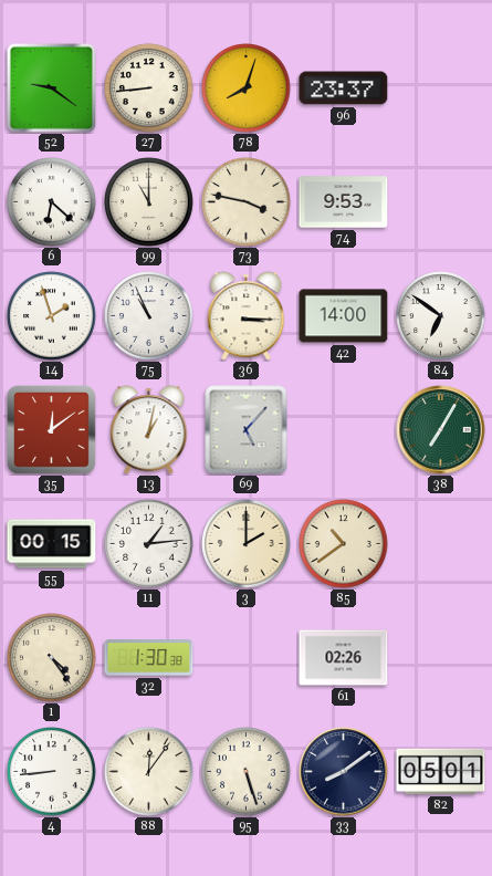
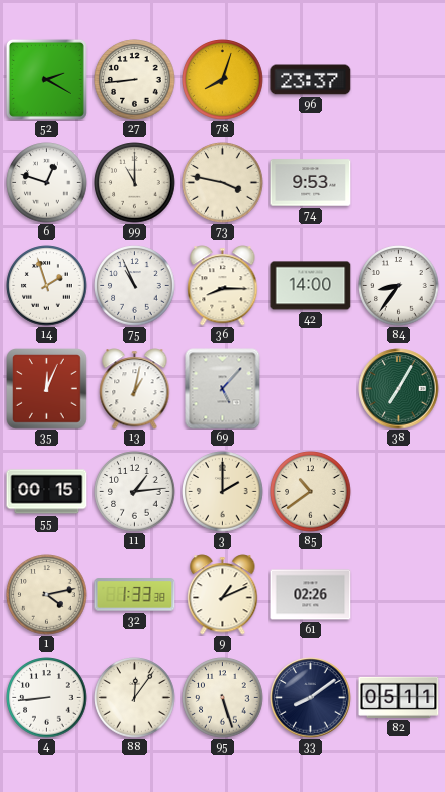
52: 9:21 -> 2:20 (46, 79)
6: 6:22 -> 12:48 (47, 183)
36: 3:15 -> 8:15 (223, 286)
84: 6:51 -> 8:36 (399, 286)
35: 12:09 -> 12:04 (47, 389)
1: 4:24 -> 4:13 (47, 595)
32: 1:30 -> 1:33 (135, 595)
9: none -> 1:11 (223, 595)
82: 05:01 -> 05:11 (399, 697)
